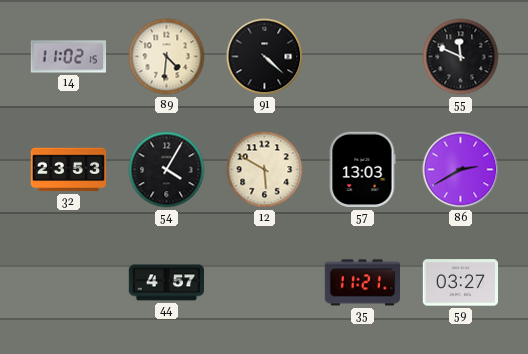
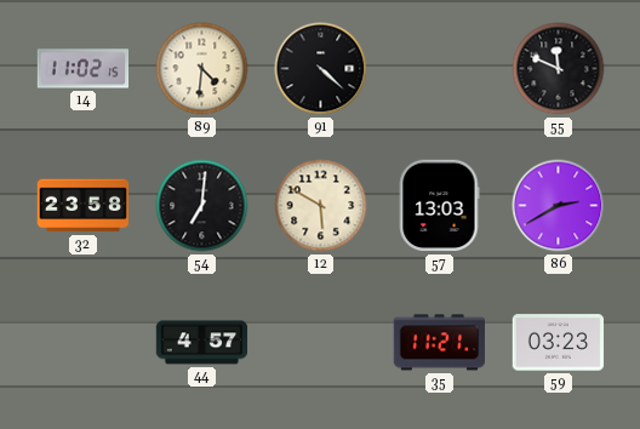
32: 23:53 -> 23:58 (84, 206)
54: 4:05 -> 7:01 (202, 206)
59: 03:27 -> 03:23 (559, 343)
